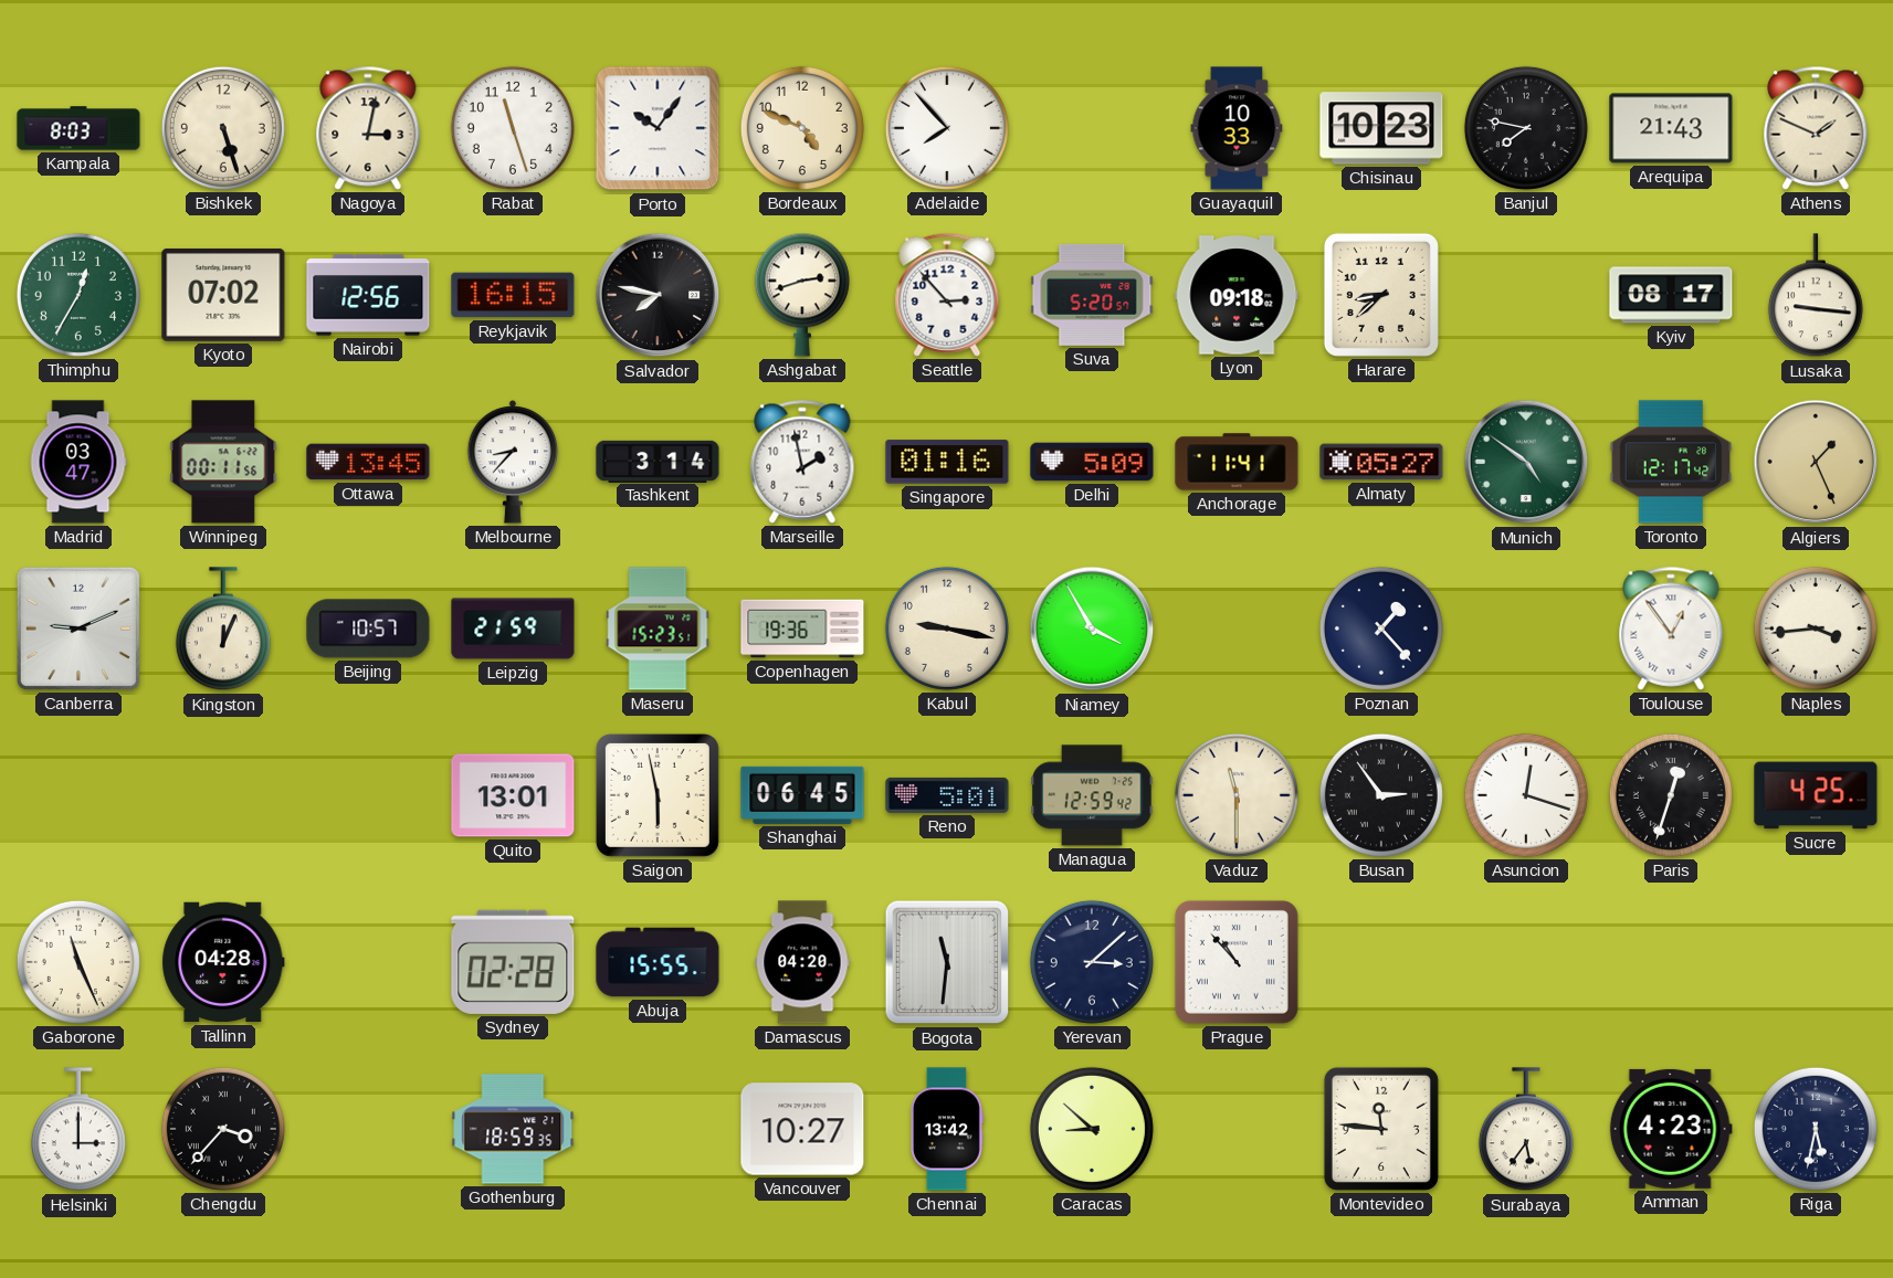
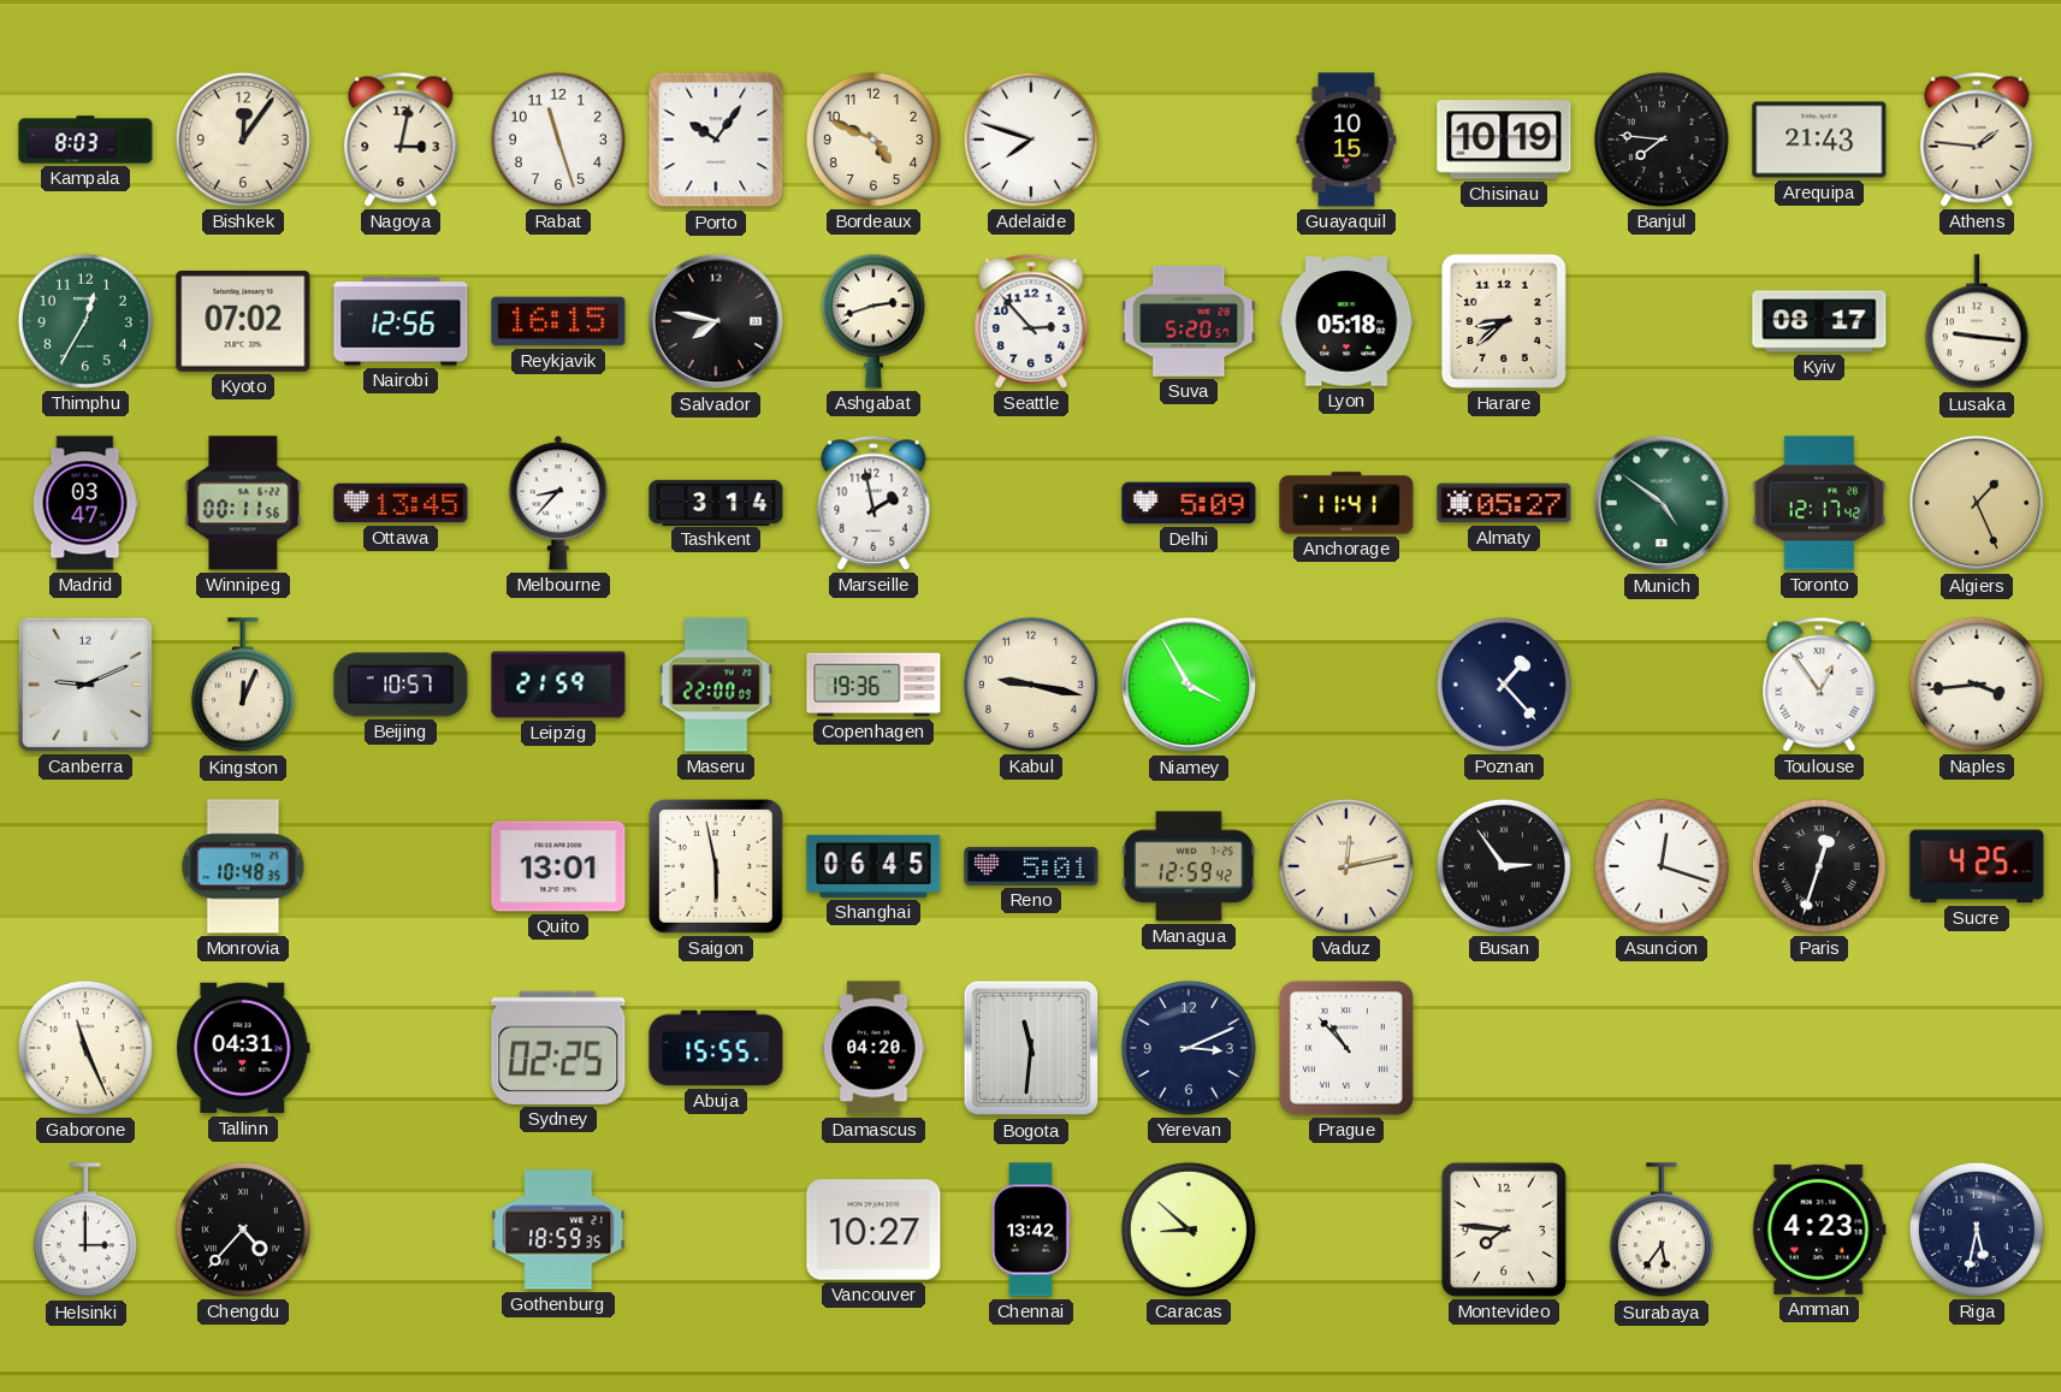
Bishkek: 5:27 -> 12:06 (243, 140)
Adelaide: 7:53 -> 7:48 (1031, 140)
Guayaquil: 10:33 -> 10:15 (1346, 140)
Chisinau: 10:23 -> 10:19 (1504, 140)
Banjul: 7:47 -> 7:46 (1662, 140)
Athens: 1:49 -> 1:46 (1977, 140)
Lyon: 09:18 -> 05:18 (1346, 321)
Singapore: 01:16 -> none (947, 462)
Maseru: 15:23 -> 22:00 (716, 685)
Monrovia: none -> 10:48 (243, 866)
Vaduz: 11:30 -> 12:13 (1346, 866)
Tallinn: 04:28 -> 04:31 (243, 1048)
Sydney: 02:28 -> 02:25 (558, 1048)
Yerevan: 3:08 -> 3:11 (1189, 1048)
Chengdu: 3:37 -> 4:37 (243, 1230)
Montevideo: 11:46 -> 7:46 (1504, 1230)
